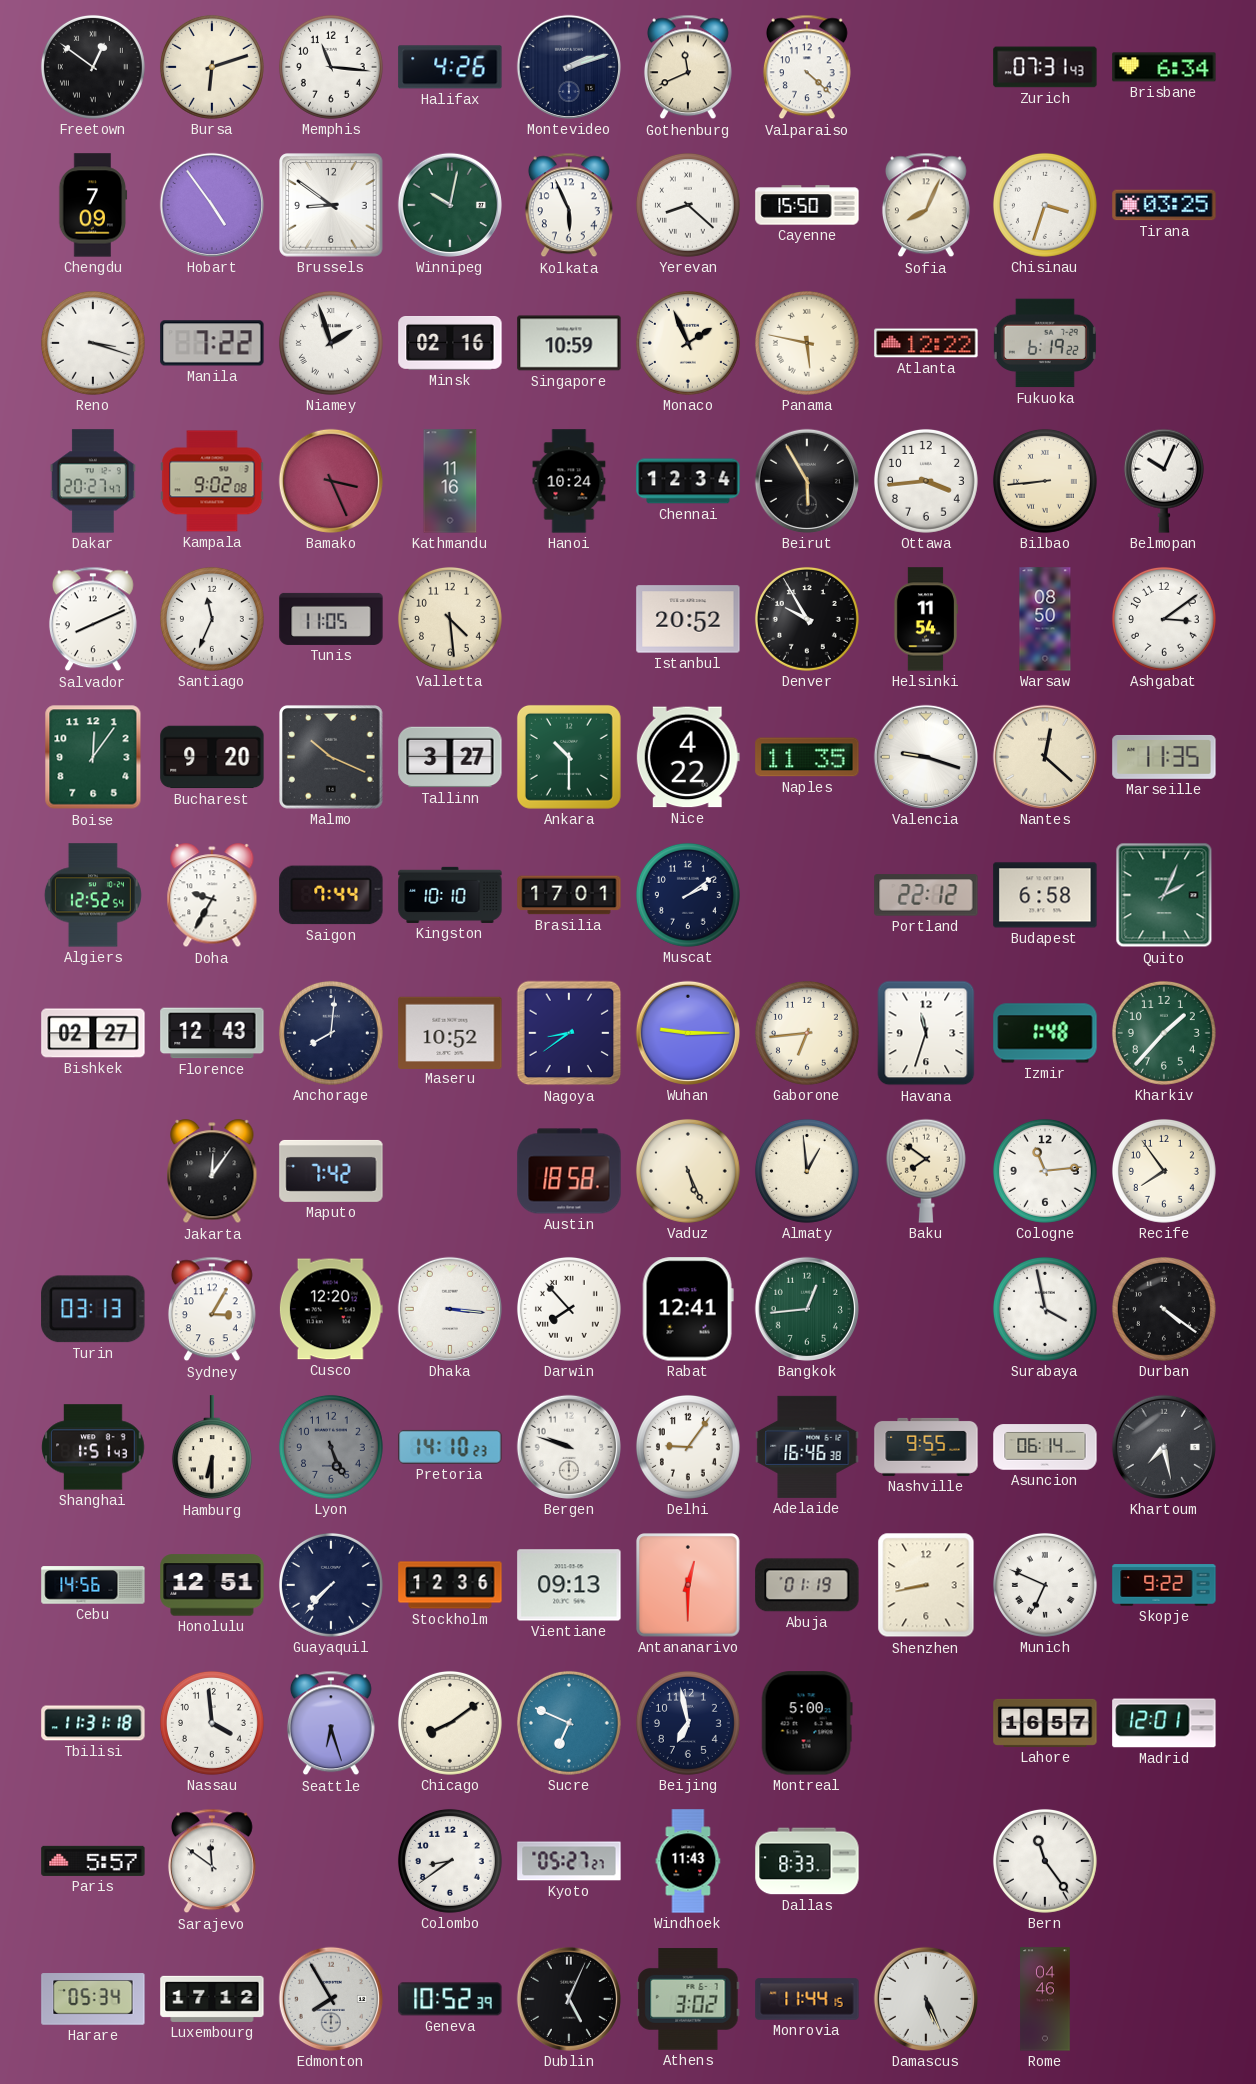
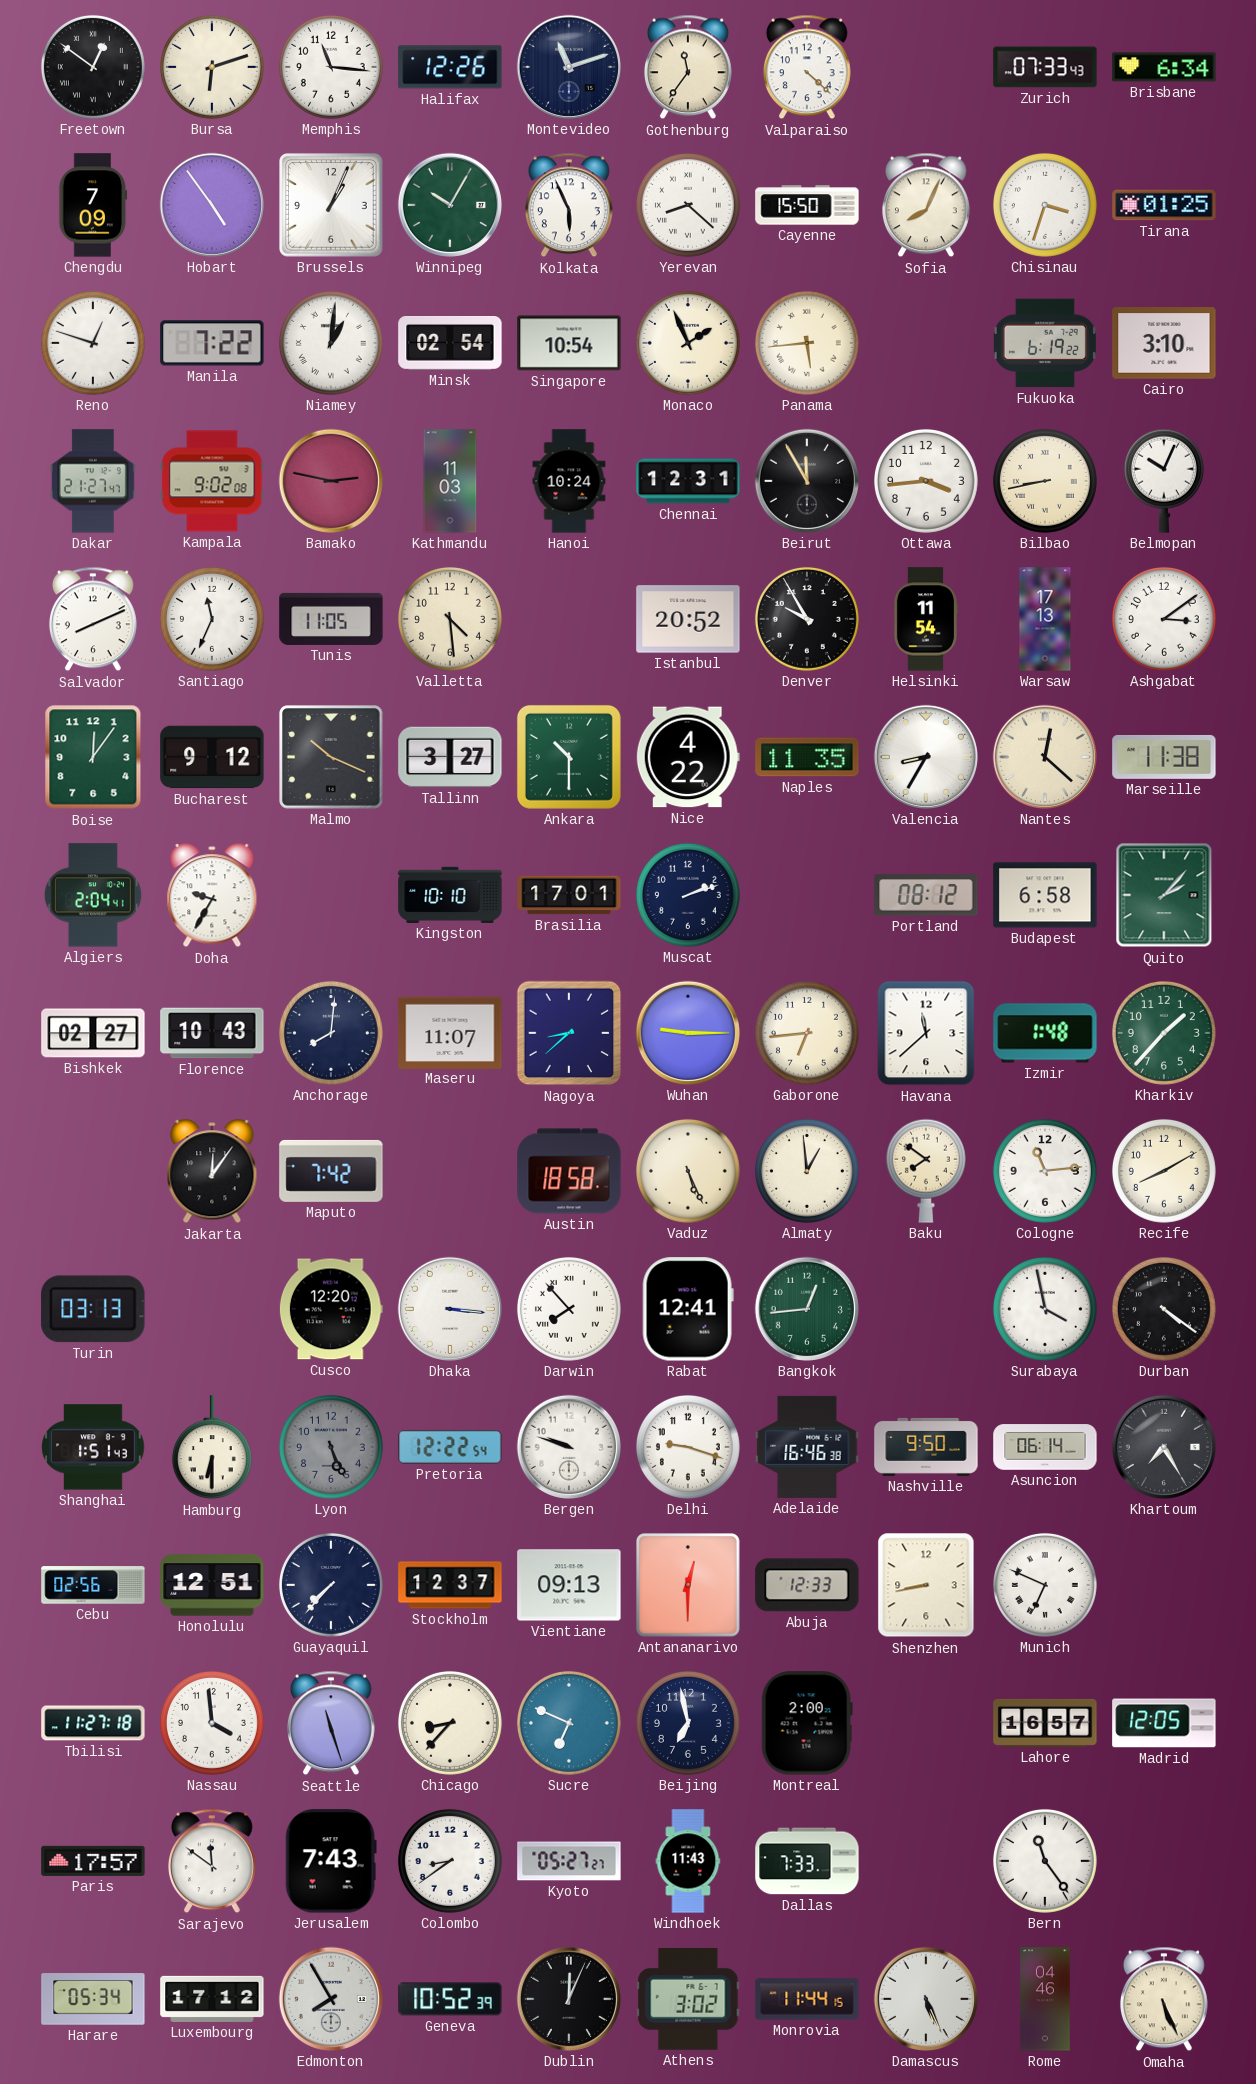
Halifax: 4:26 -> 12:26 (450, 67)
Montevideo: 2:12 -> 11:12 (569, 67)
Gothenburg: 11:41 -> 11:36 (688, 67)
Zurich: 07:31 -> 07:33 (1045, 67)
Brussels: 8:51 -> 1:04 (332, 206)
Winnipeg: 10:02 -> 10:05 (450, 205)
Tirana: 03:25 -> 01:25 (1164, 205)
Reno: 3:18 -> 12:48 (93, 343)
Niamey: 1:57 -> 1:01 (331, 343)
Minsk: 02:16 -> 02:54 (450, 344)
Singapore: 10:59 -> 10:54 (569, 343)
Panama: 5:47 -> 5:44 (807, 343)
Atlanta: 12:22 -> none (926, 343)
Cairo: none -> 3:10 (1164, 343)
Dakar: 20:27 -> 21:27 (93, 481)
Bamako: 3:26 -> 2:47 (331, 481)
Kathmandu: 11:16 -> 11:03 (450, 481)
Chennai: 12:34 -> 12:31 (688, 481)
Beirut: 5:55 -> 11:55 (807, 481)
Bilbao: 8:44 -> 8:43 (1045, 481)
Warsaw: 08:50 -> 17:13 (1045, 619)
Bucharest: 9:20 -> 9:12 (212, 757)
Valencia: 9:18 -> 8:35 (926, 757)
Marseille: 11:35 -> 11:38 (1164, 757)
Algiers: 12:52 -> 2:04 (93, 895)
Saigon: 7:44 -> none (331, 895)
Muscat: 2:09 -> 2:12 (688, 895)
Portland: 22:12 -> 08:12 (926, 895)
Quito: 2:04 -> 2:07 (1164, 895)
Florence: 12:43 -> 10:43 (212, 1033)
Maseru: 10:52 -> 11:07 (450, 1032)
Nagoya: 8:39 -> 8:38 (569, 1033)
Havana: 11:33 -> 11:38 (926, 1033)
Recife: 7:54 -> 8:10 (1164, 1171)
Sydney: 3:05 -> none (212, 1309)
Pretoria: 14:10 -> 12:22 (450, 1447)
Delhi: 9:06 -> 9:18 (688, 1447)
Nashville: 9:55 -> 9:50 (926, 1447)
Khartoum: 7:28 -> 7:25 (1164, 1447)
Cebu: 14:56 -> 02:56 (93, 1585)
Stockholm: 12:36 -> 12:37 (450, 1585)
Abuja: 01:19 -> 12:33 (807, 1585)
Skopje: 9:22 -> none (1164, 1585)
Tbilisi: 11:31 -> 11:27 (93, 1723)
Seattle: 6:27 -> 11:27 (331, 1723)
Chicago: 8:09 -> 8:37 (450, 1723)
Montreal: 5:00 -> 2:00 (807, 1723)
Madrid: 12:01 -> 12:05 (1164, 1723)
Paris: 5:57 -> 17:57 (93, 1861)
Jerusalem: none -> 7:43 (331, 1861)
Dallas: 8:33 -> 7:33 (807, 1861)
Dublin: 5:04 -> 12:04 (569, 1999)
Omaha: none -> 5:26 (1164, 1999)
